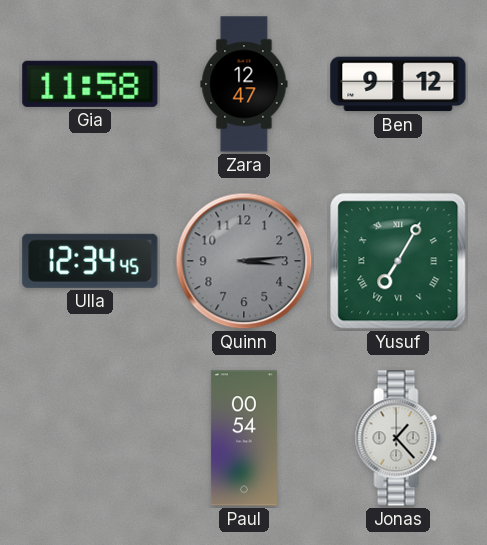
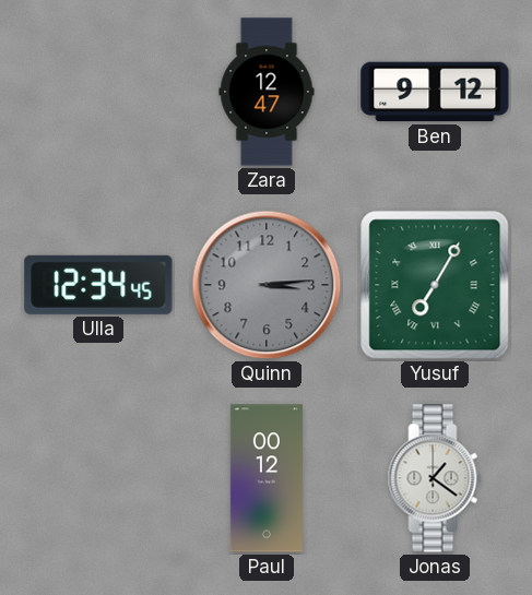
Gia: 11:58 -> none (90, 84)
Paul: 00:54 -> 00:12 (267, 478)
Jonas: 1:23 -> 1:21 (435, 478)
